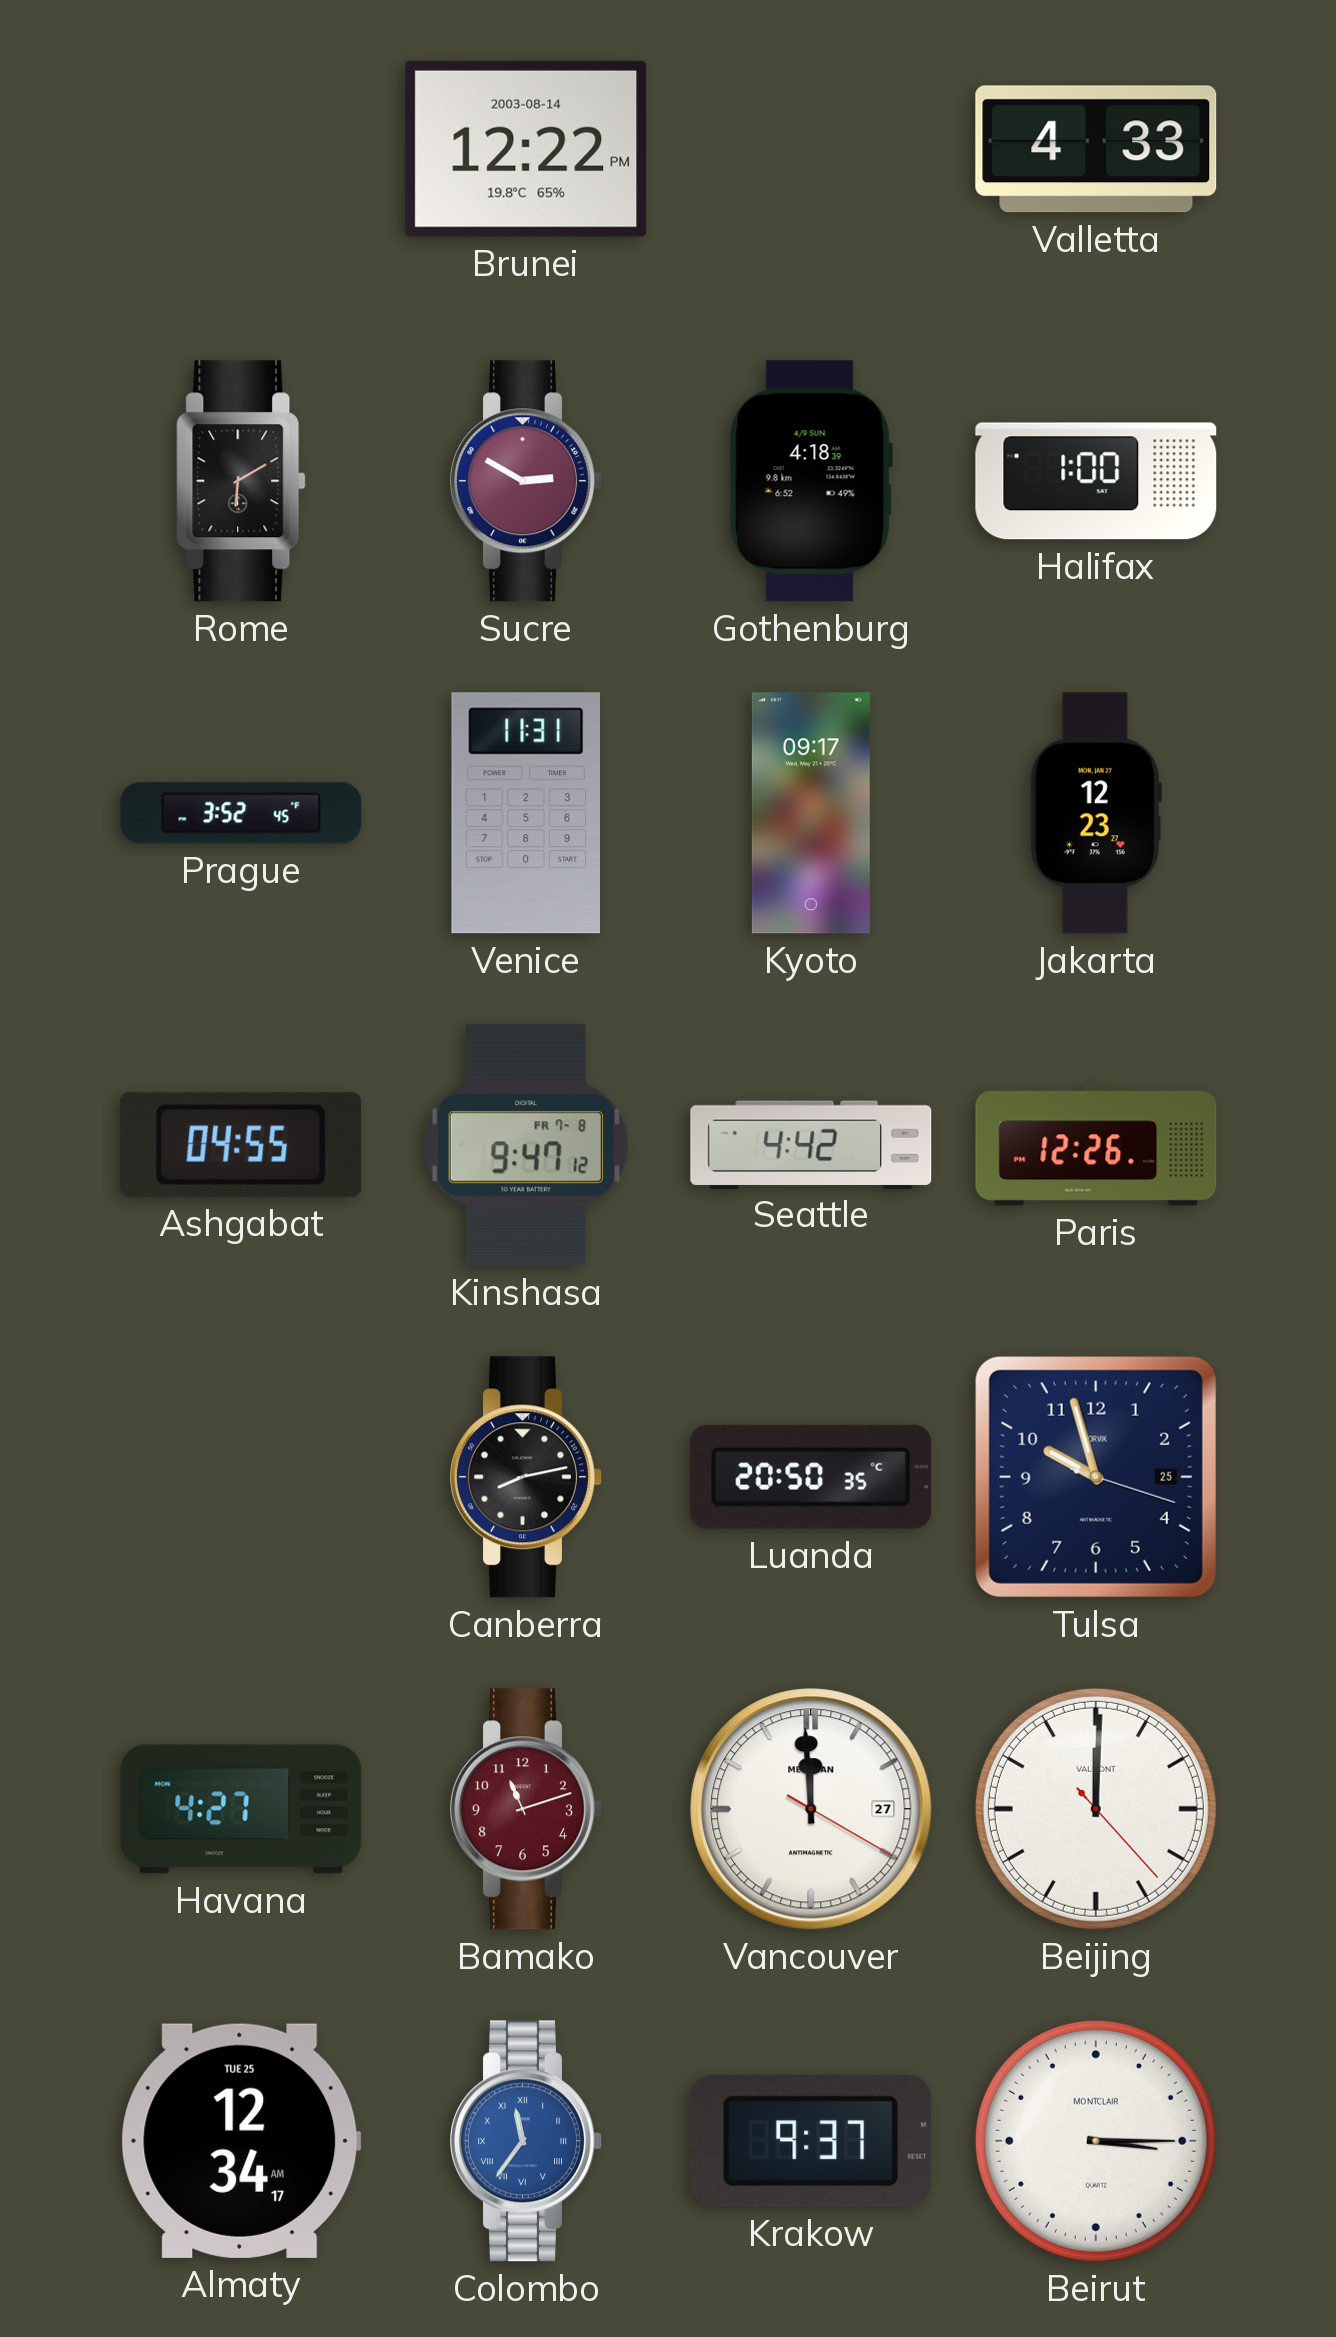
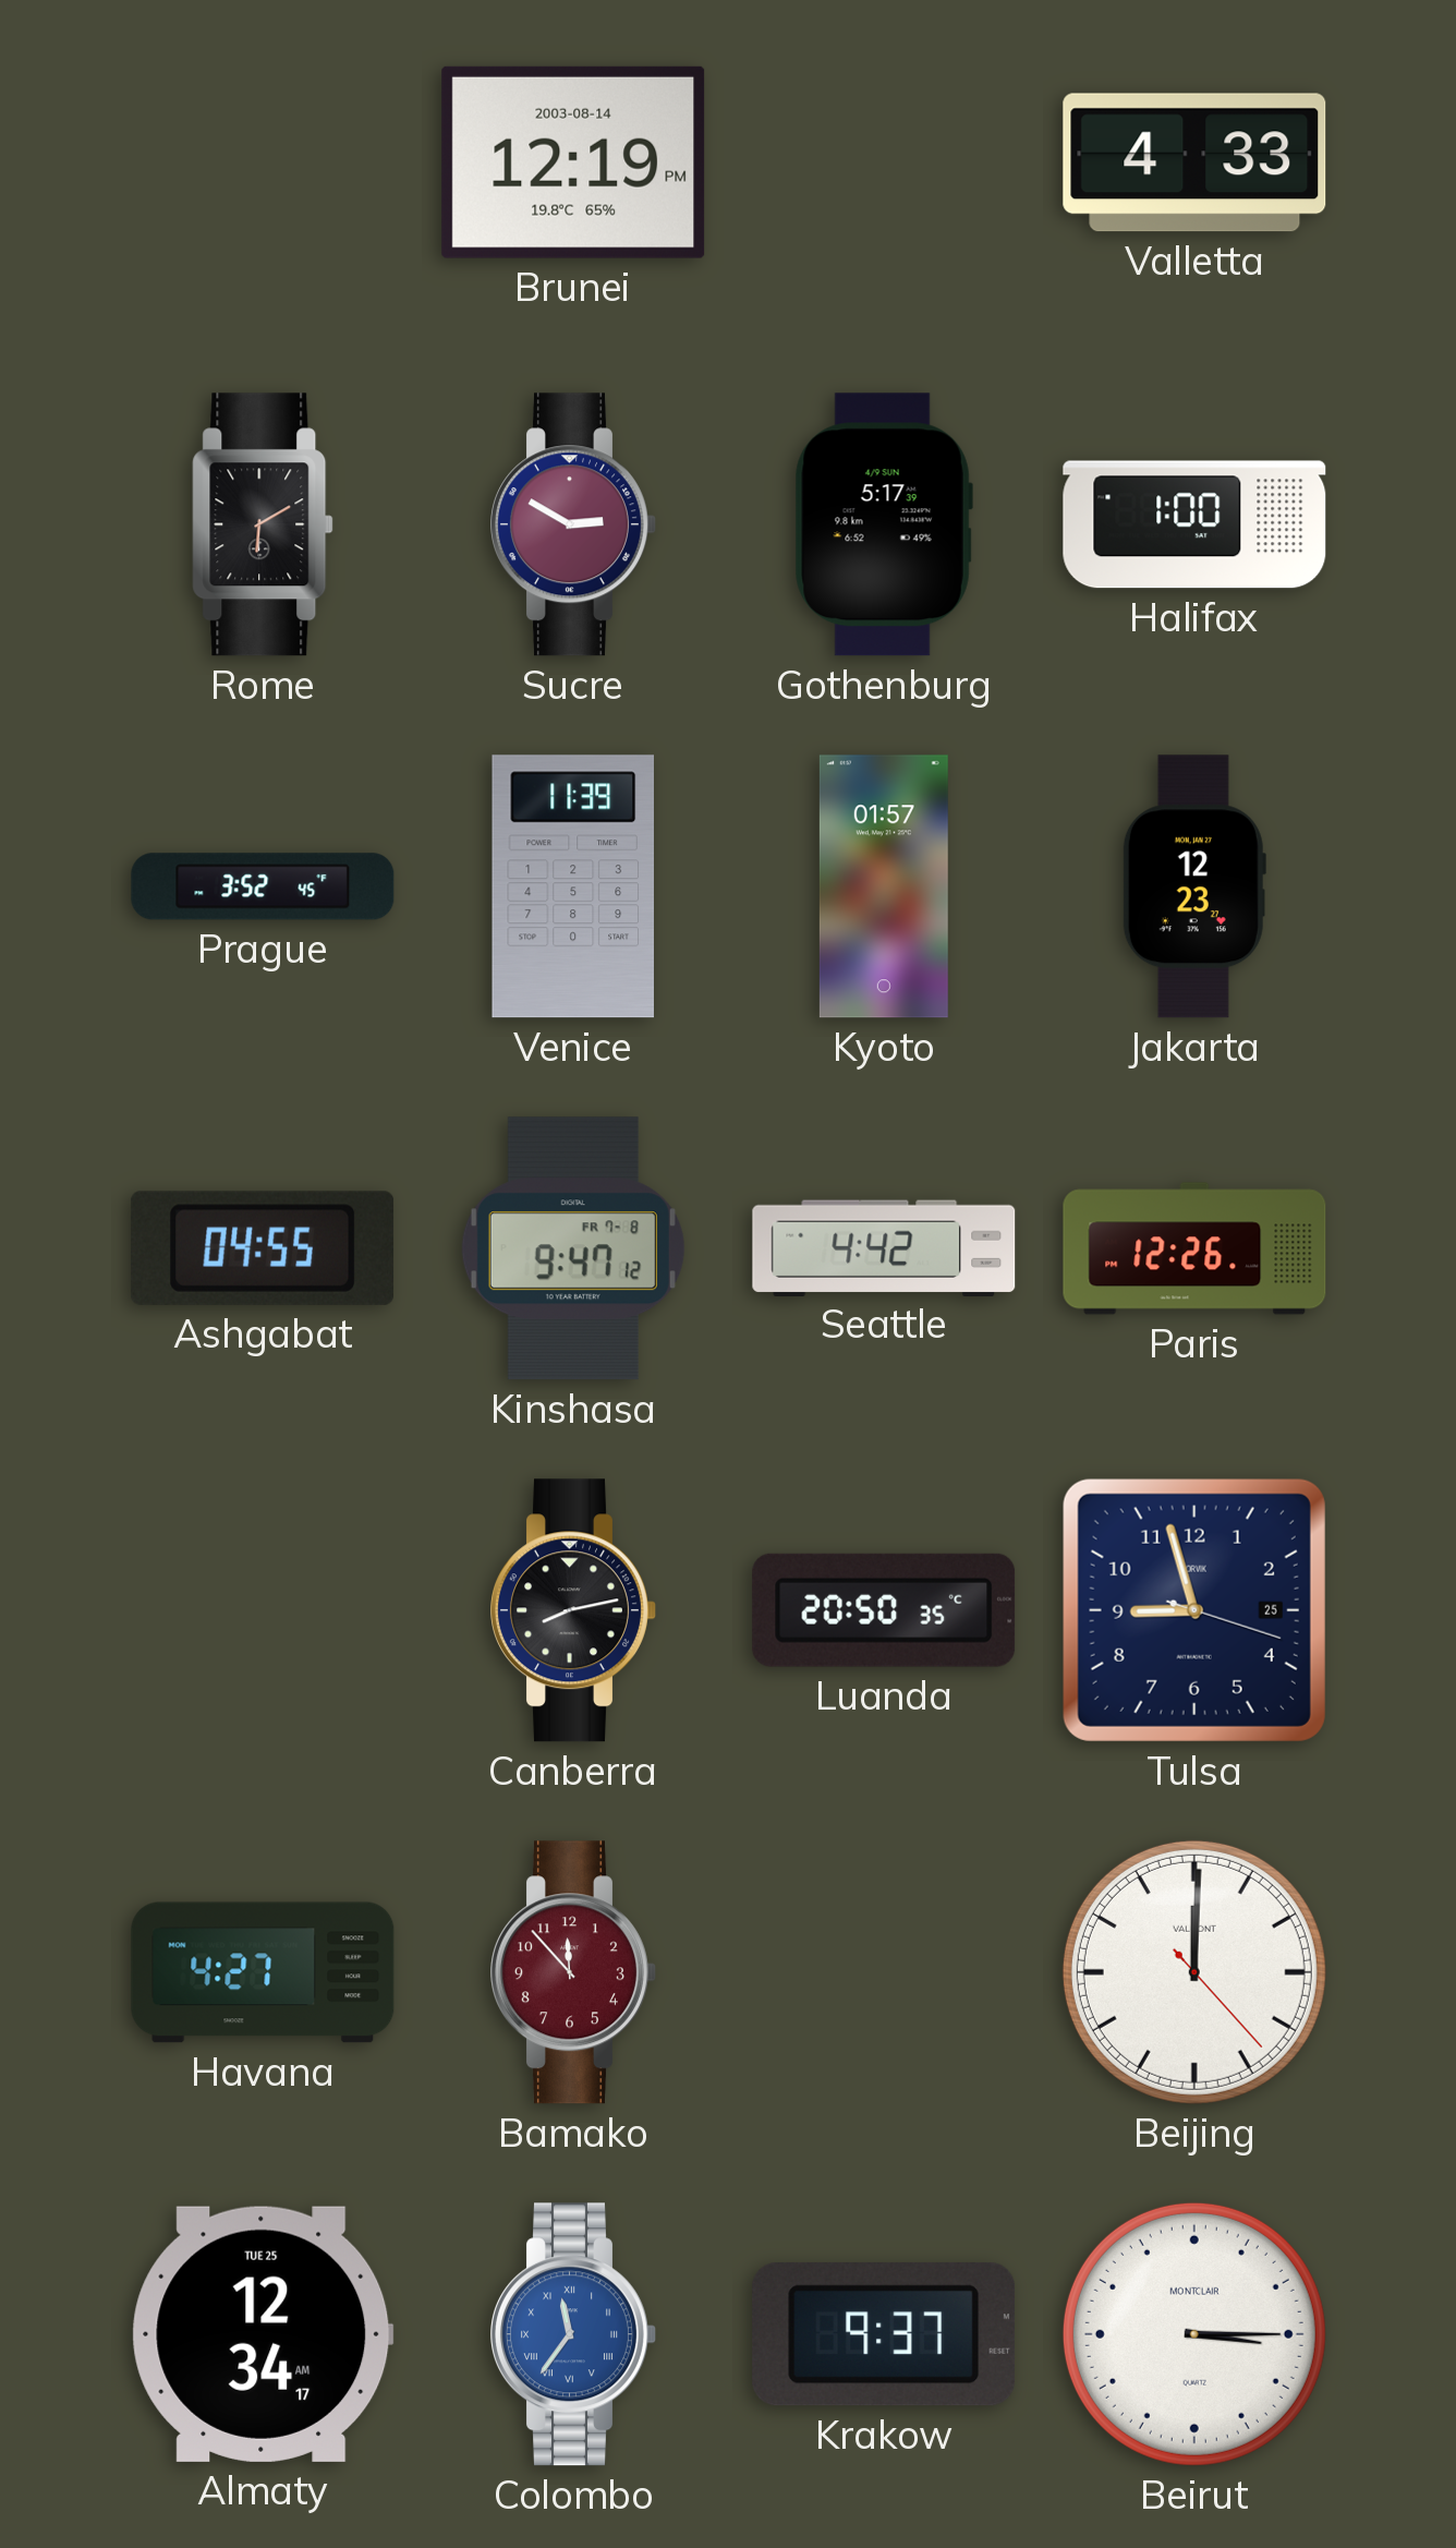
Brunei: 12:22 -> 12:19 (573, 162)
Gothenburg: 4:18 -> 5:17 (884, 524)
Venice: 11:31 -> 11:39 (572, 886)
Kyoto: 09:17 -> 01:57 (884, 886)
Tulsa: 9:57 -> 8:57 (1194, 1610)
Bamako: 11:12 -> 11:53 (574, 1972)
Vancouver: 11:59 -> none (811, 1809)
